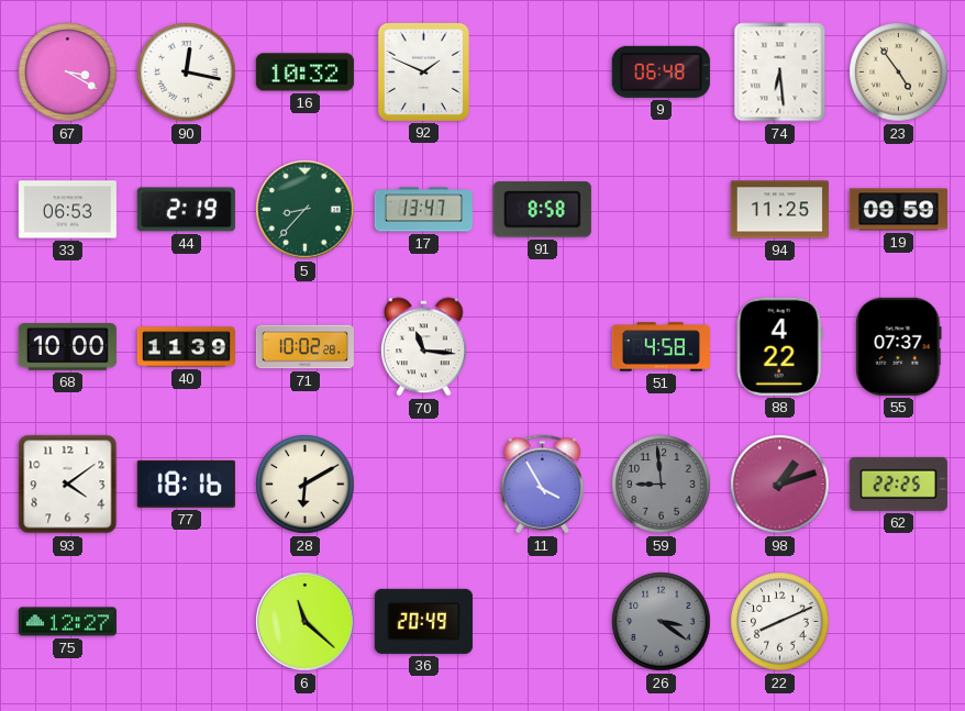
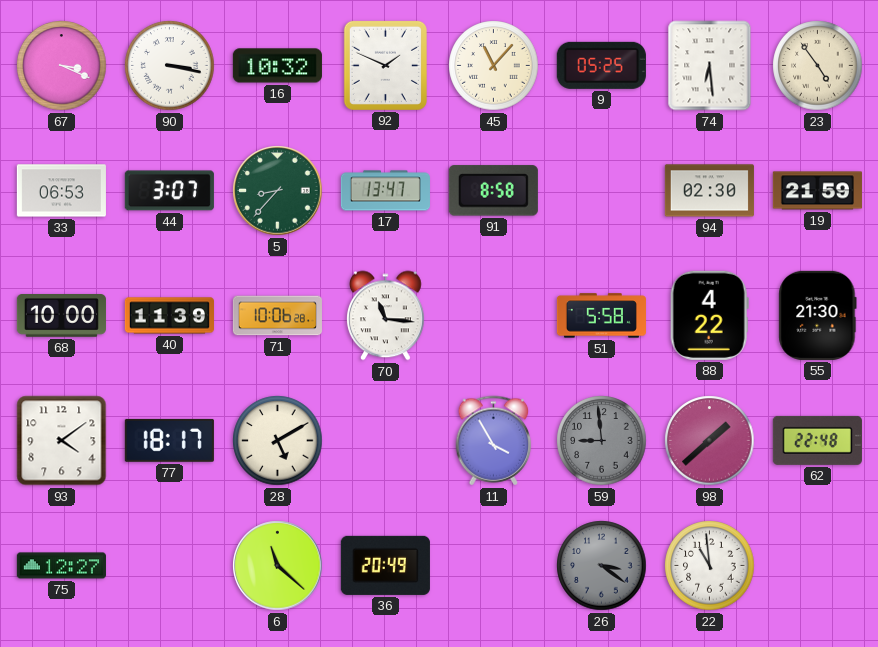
67: 3:20 -> 3:19 (62, 66)
90: 12:17 -> 3:17 (170, 66)
45: none -> 11:07 (494, 66)
9: 06:48 -> 05:25 (601, 65)
44: 2:19 -> 3:07 (169, 191)
94: 11:25 -> 02:30 (709, 191)
19: 09:59 -> 21:59 (817, 191)
71: 10:02 -> 10:06 (277, 316)
51: 4:58 -> 5:58 (601, 316)
55: 07:37 -> 21:30 (818, 315)
77: 18:16 -> 18:17 (169, 440)
28: 6:10 -> 5:10 (278, 441)
98: 1:12 -> 1:38 (710, 441)
62: 22:25 -> 22:48 (817, 440)
22: 8:11 -> 10:59 (710, 566)
